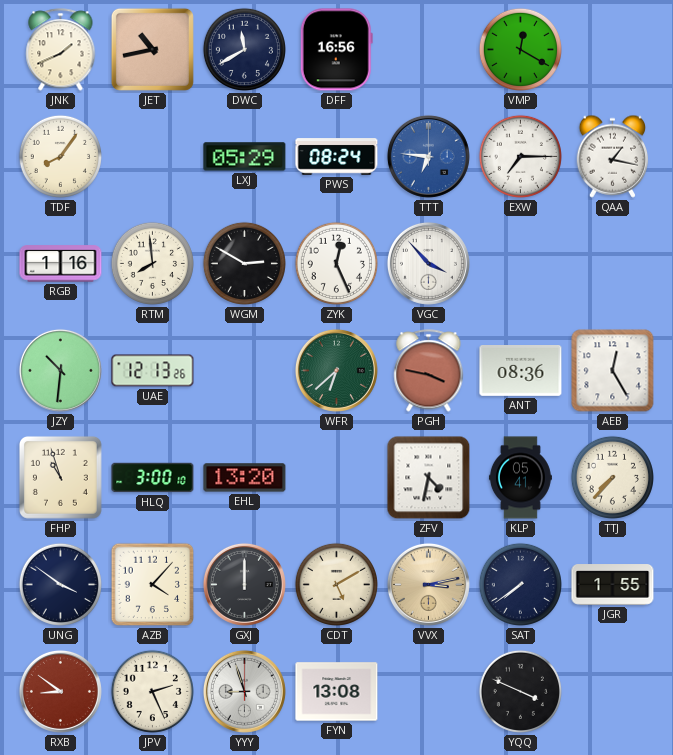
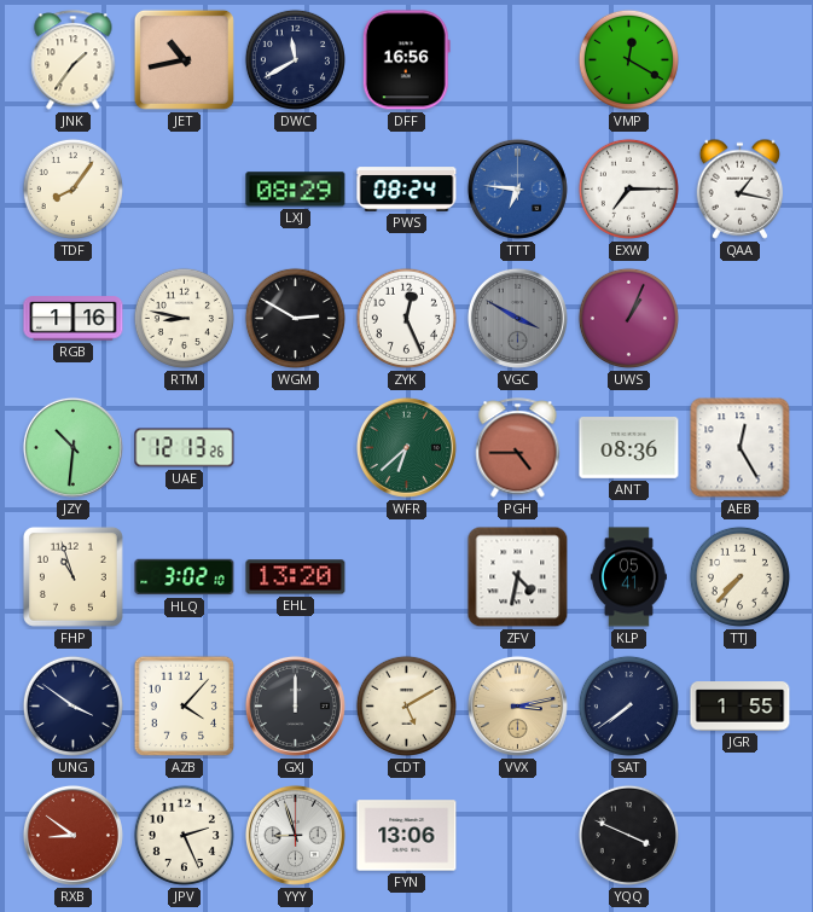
JNK: 1:41 -> 1:36 (74, 60)
LXJ: 05:29 -> 08:29 (296, 190)
RTM: 7:59 -> 8:47 (184, 318)
VGC: 3:53 -> 3:50 (517, 318)
VGC dial: white -> grey (517, 318)
UWS: none -> 1:04 (628, 318)
PGH: 3:47 -> 4:45 (518, 448)
HLQ: 3:00 -> 3:02 (185, 577)
FYN: 13:08 -> 13:06 (407, 836)
